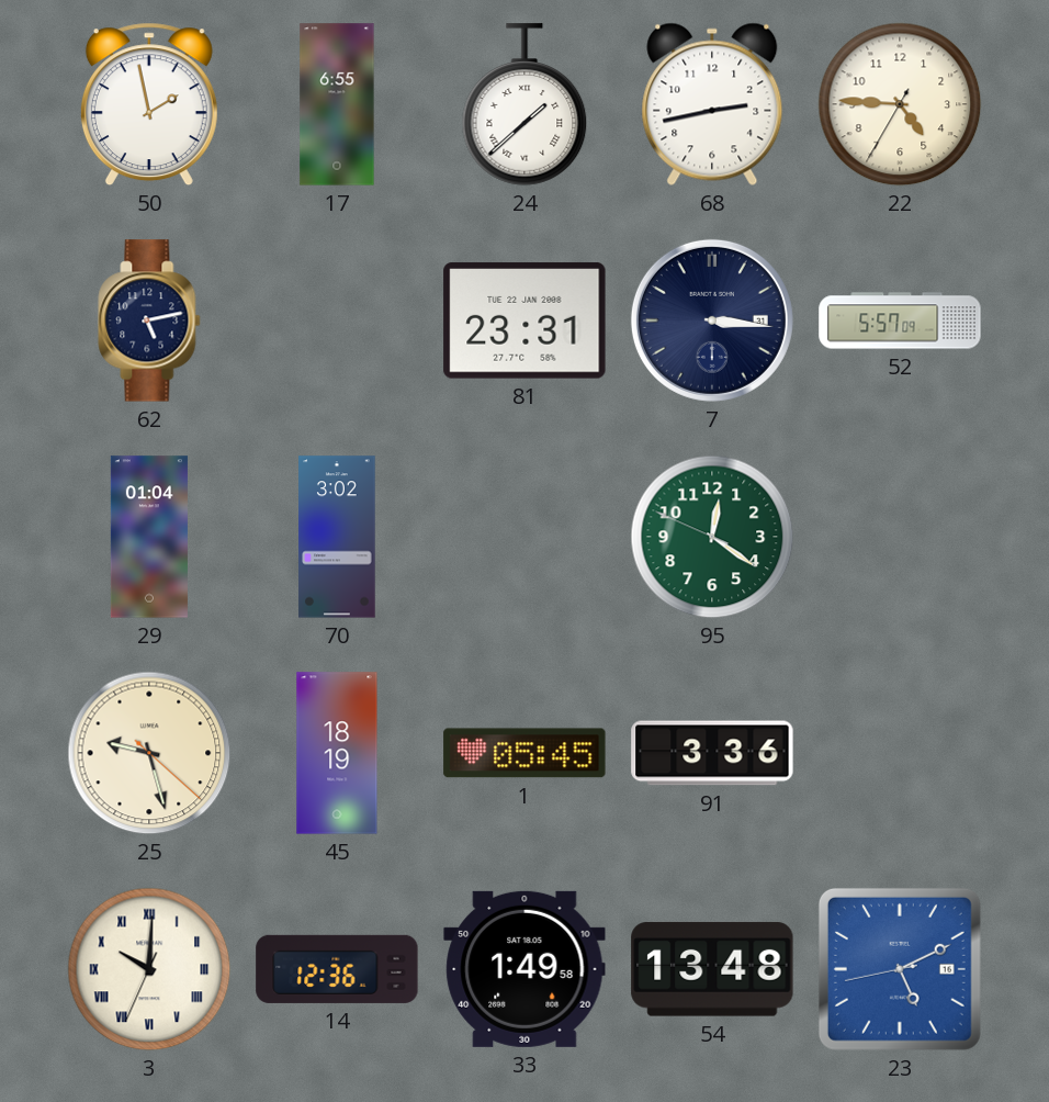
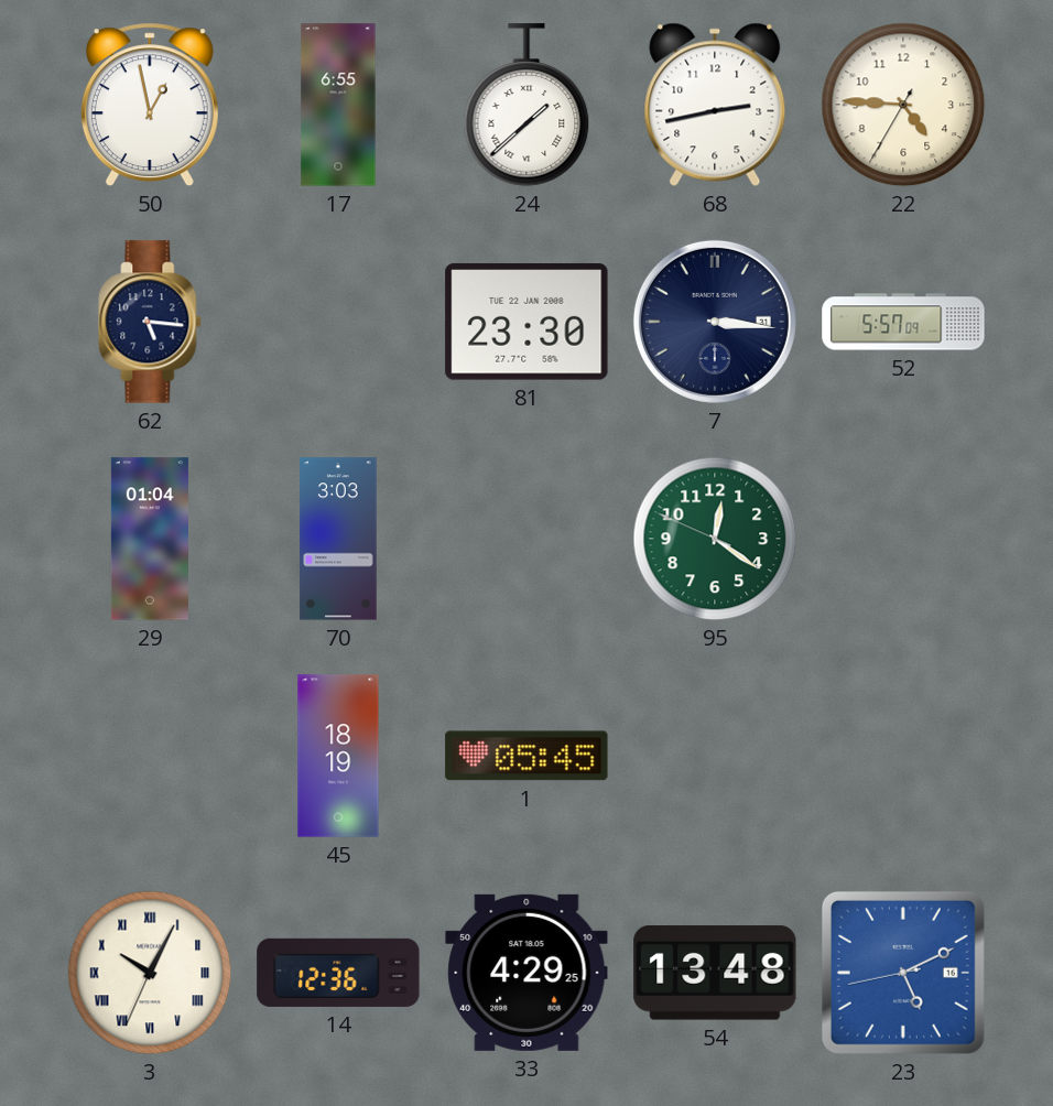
50: 1:58 -> 12:58 (150, 105)
62: 5:13 -> 5:16 (150, 322)
81: 23:31 -> 23:30 (526, 322)
70: 3:02 -> 3:03 (338, 539)
25: 9:27 -> none (149, 753)
91: 3:36 -> none (712, 753)
3: 10:00 -> 10:04 (150, 973)
33: 1:49 -> 4:29 (526, 973)
